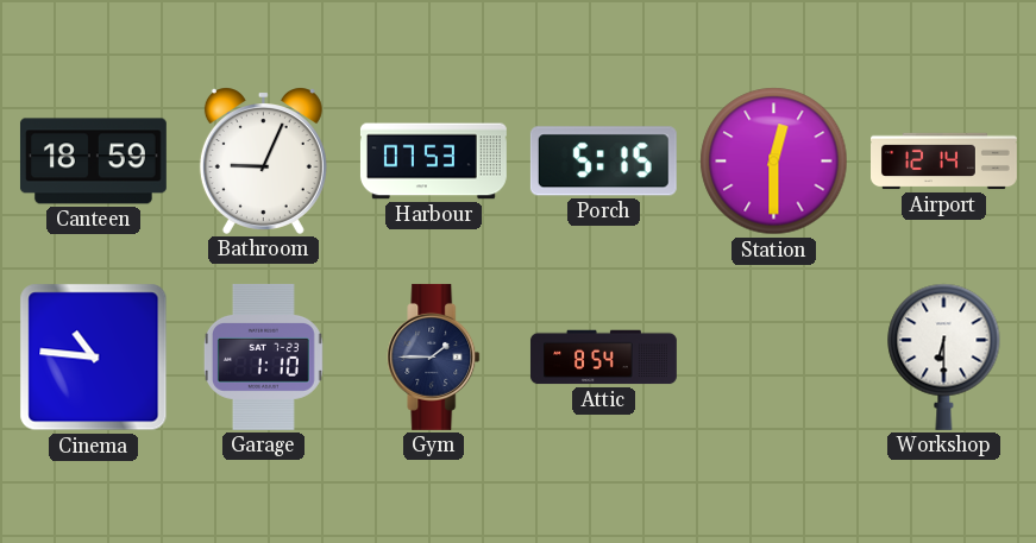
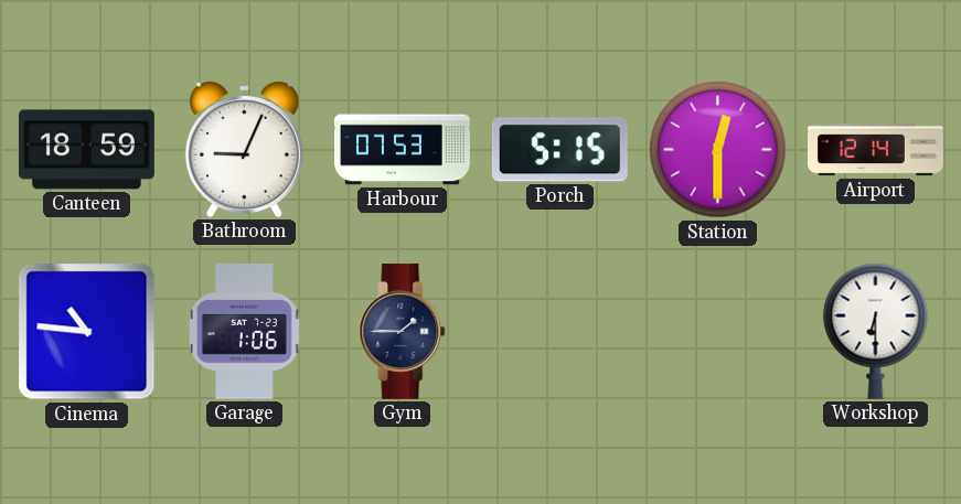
Garage: 1:10 -> 1:06 (244, 331)
Attic: 8:54 -> none (603, 358)
